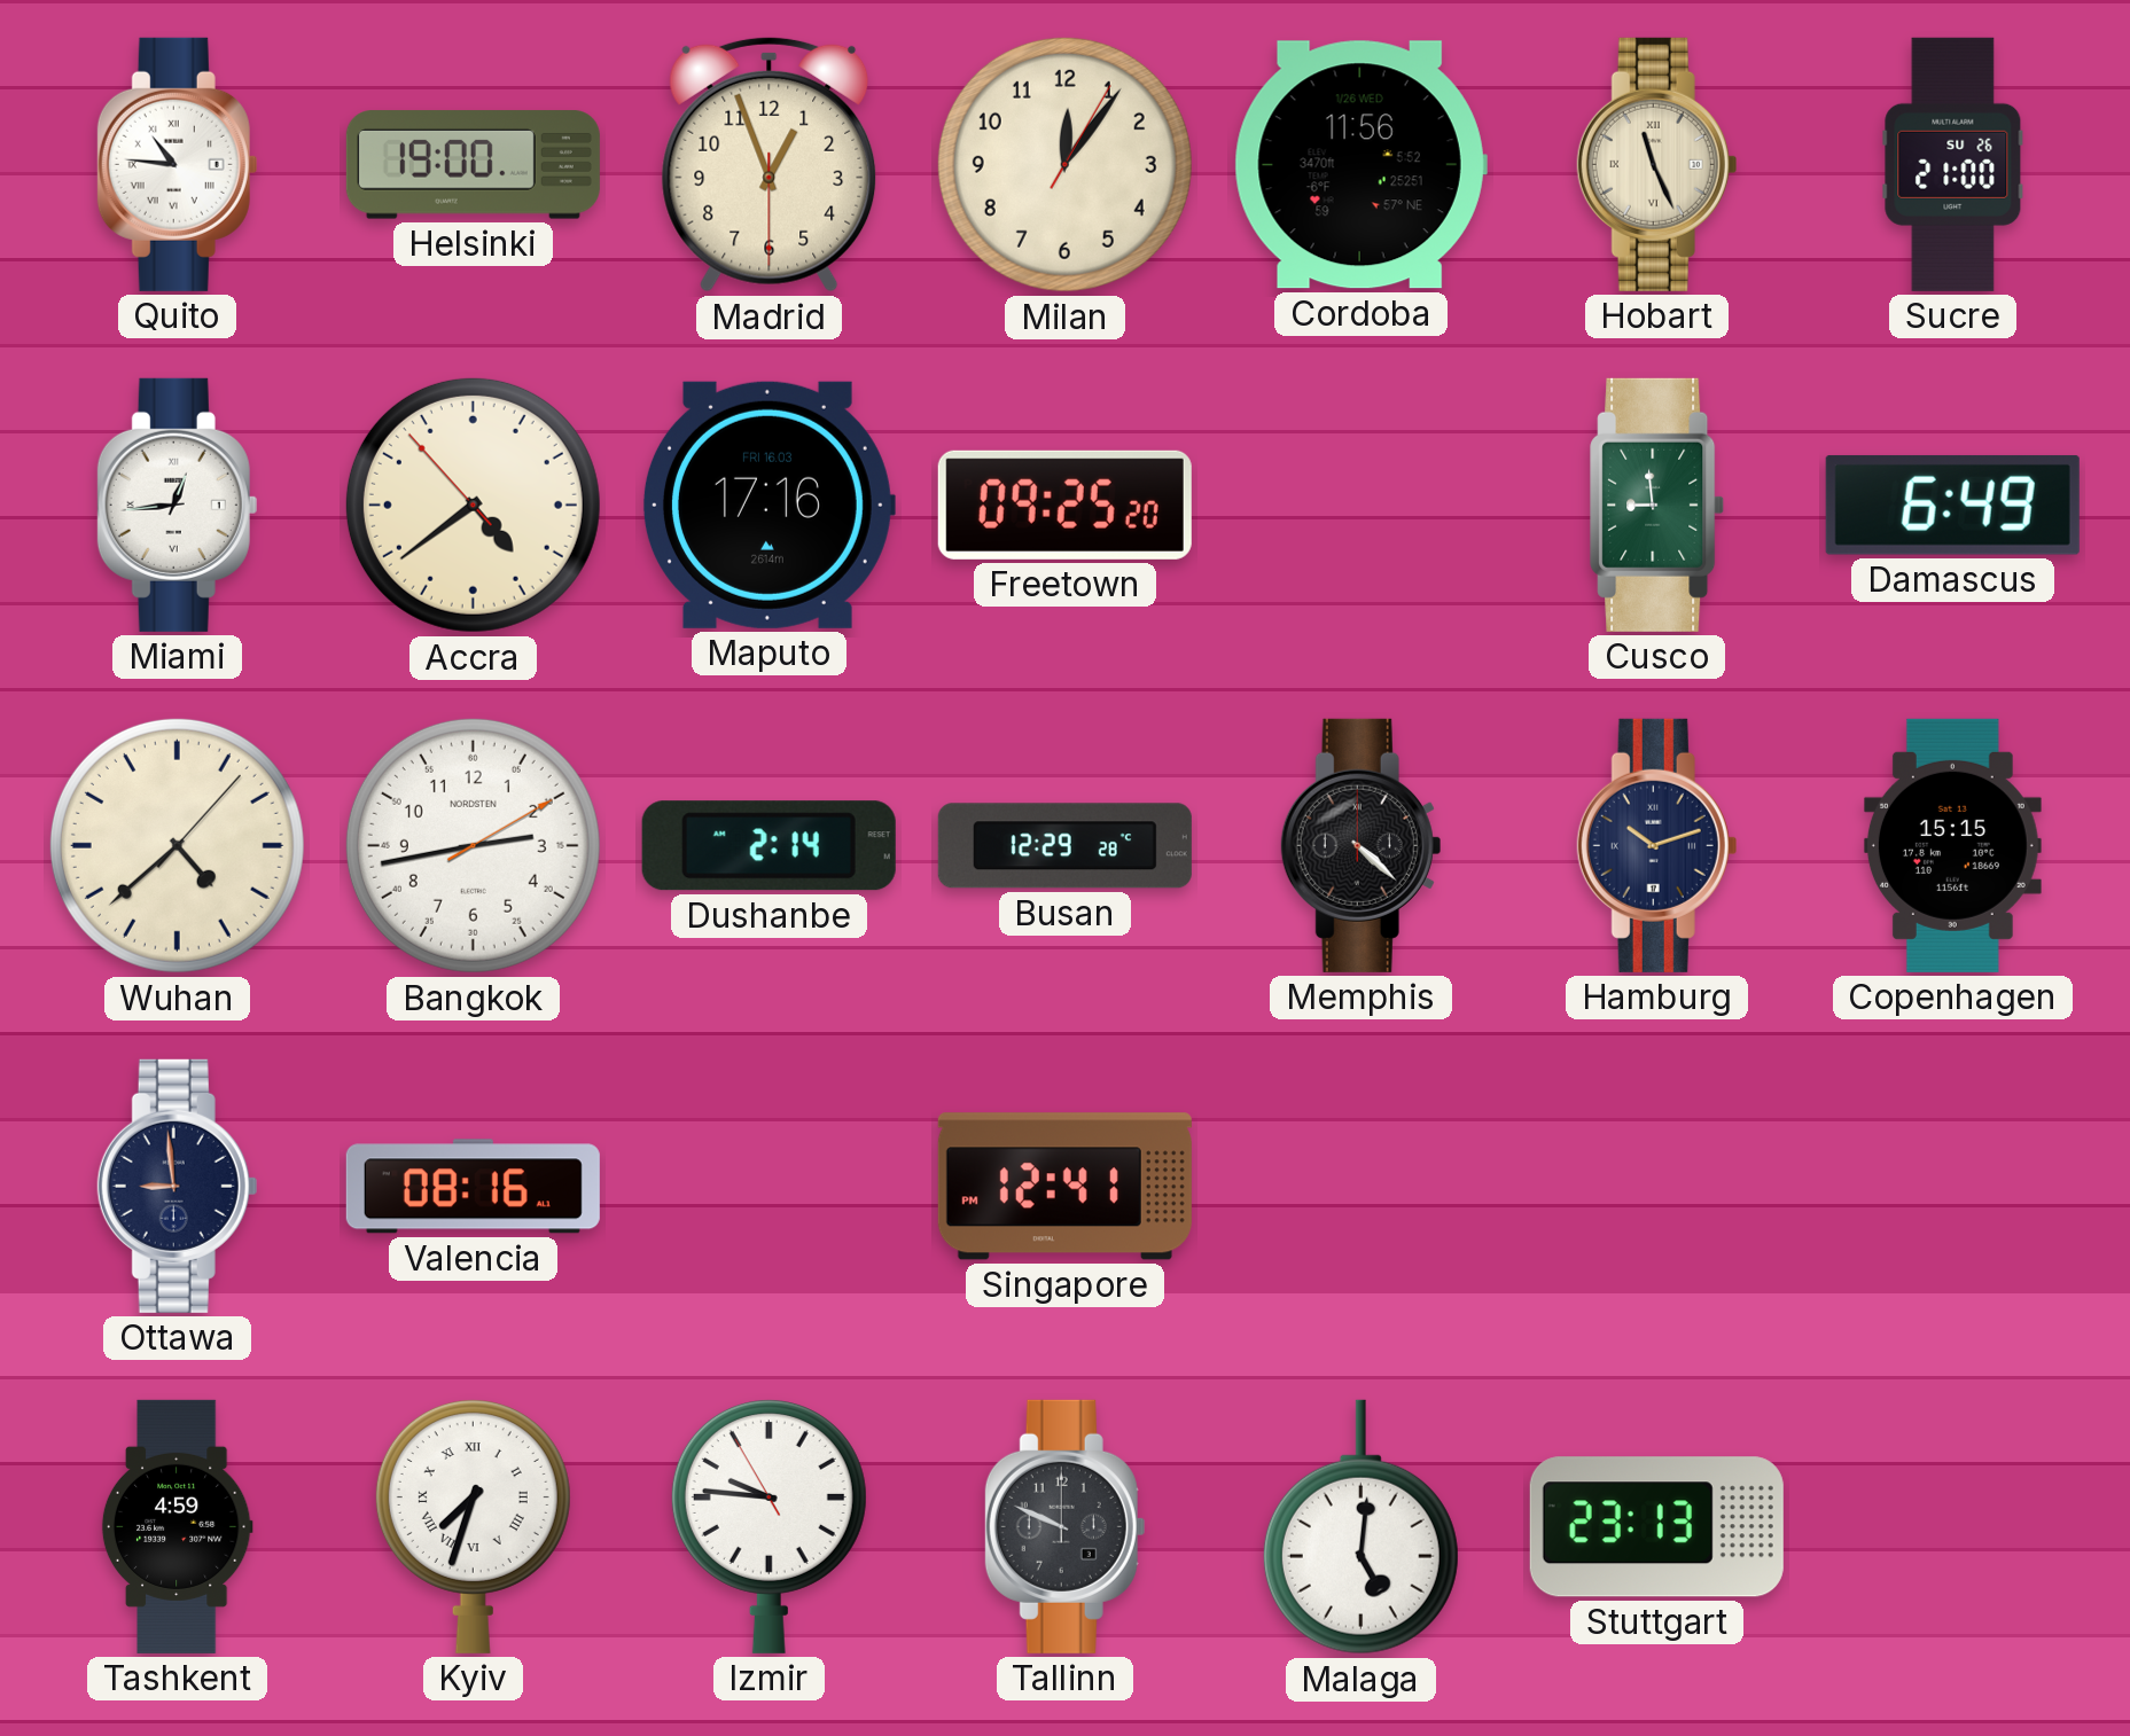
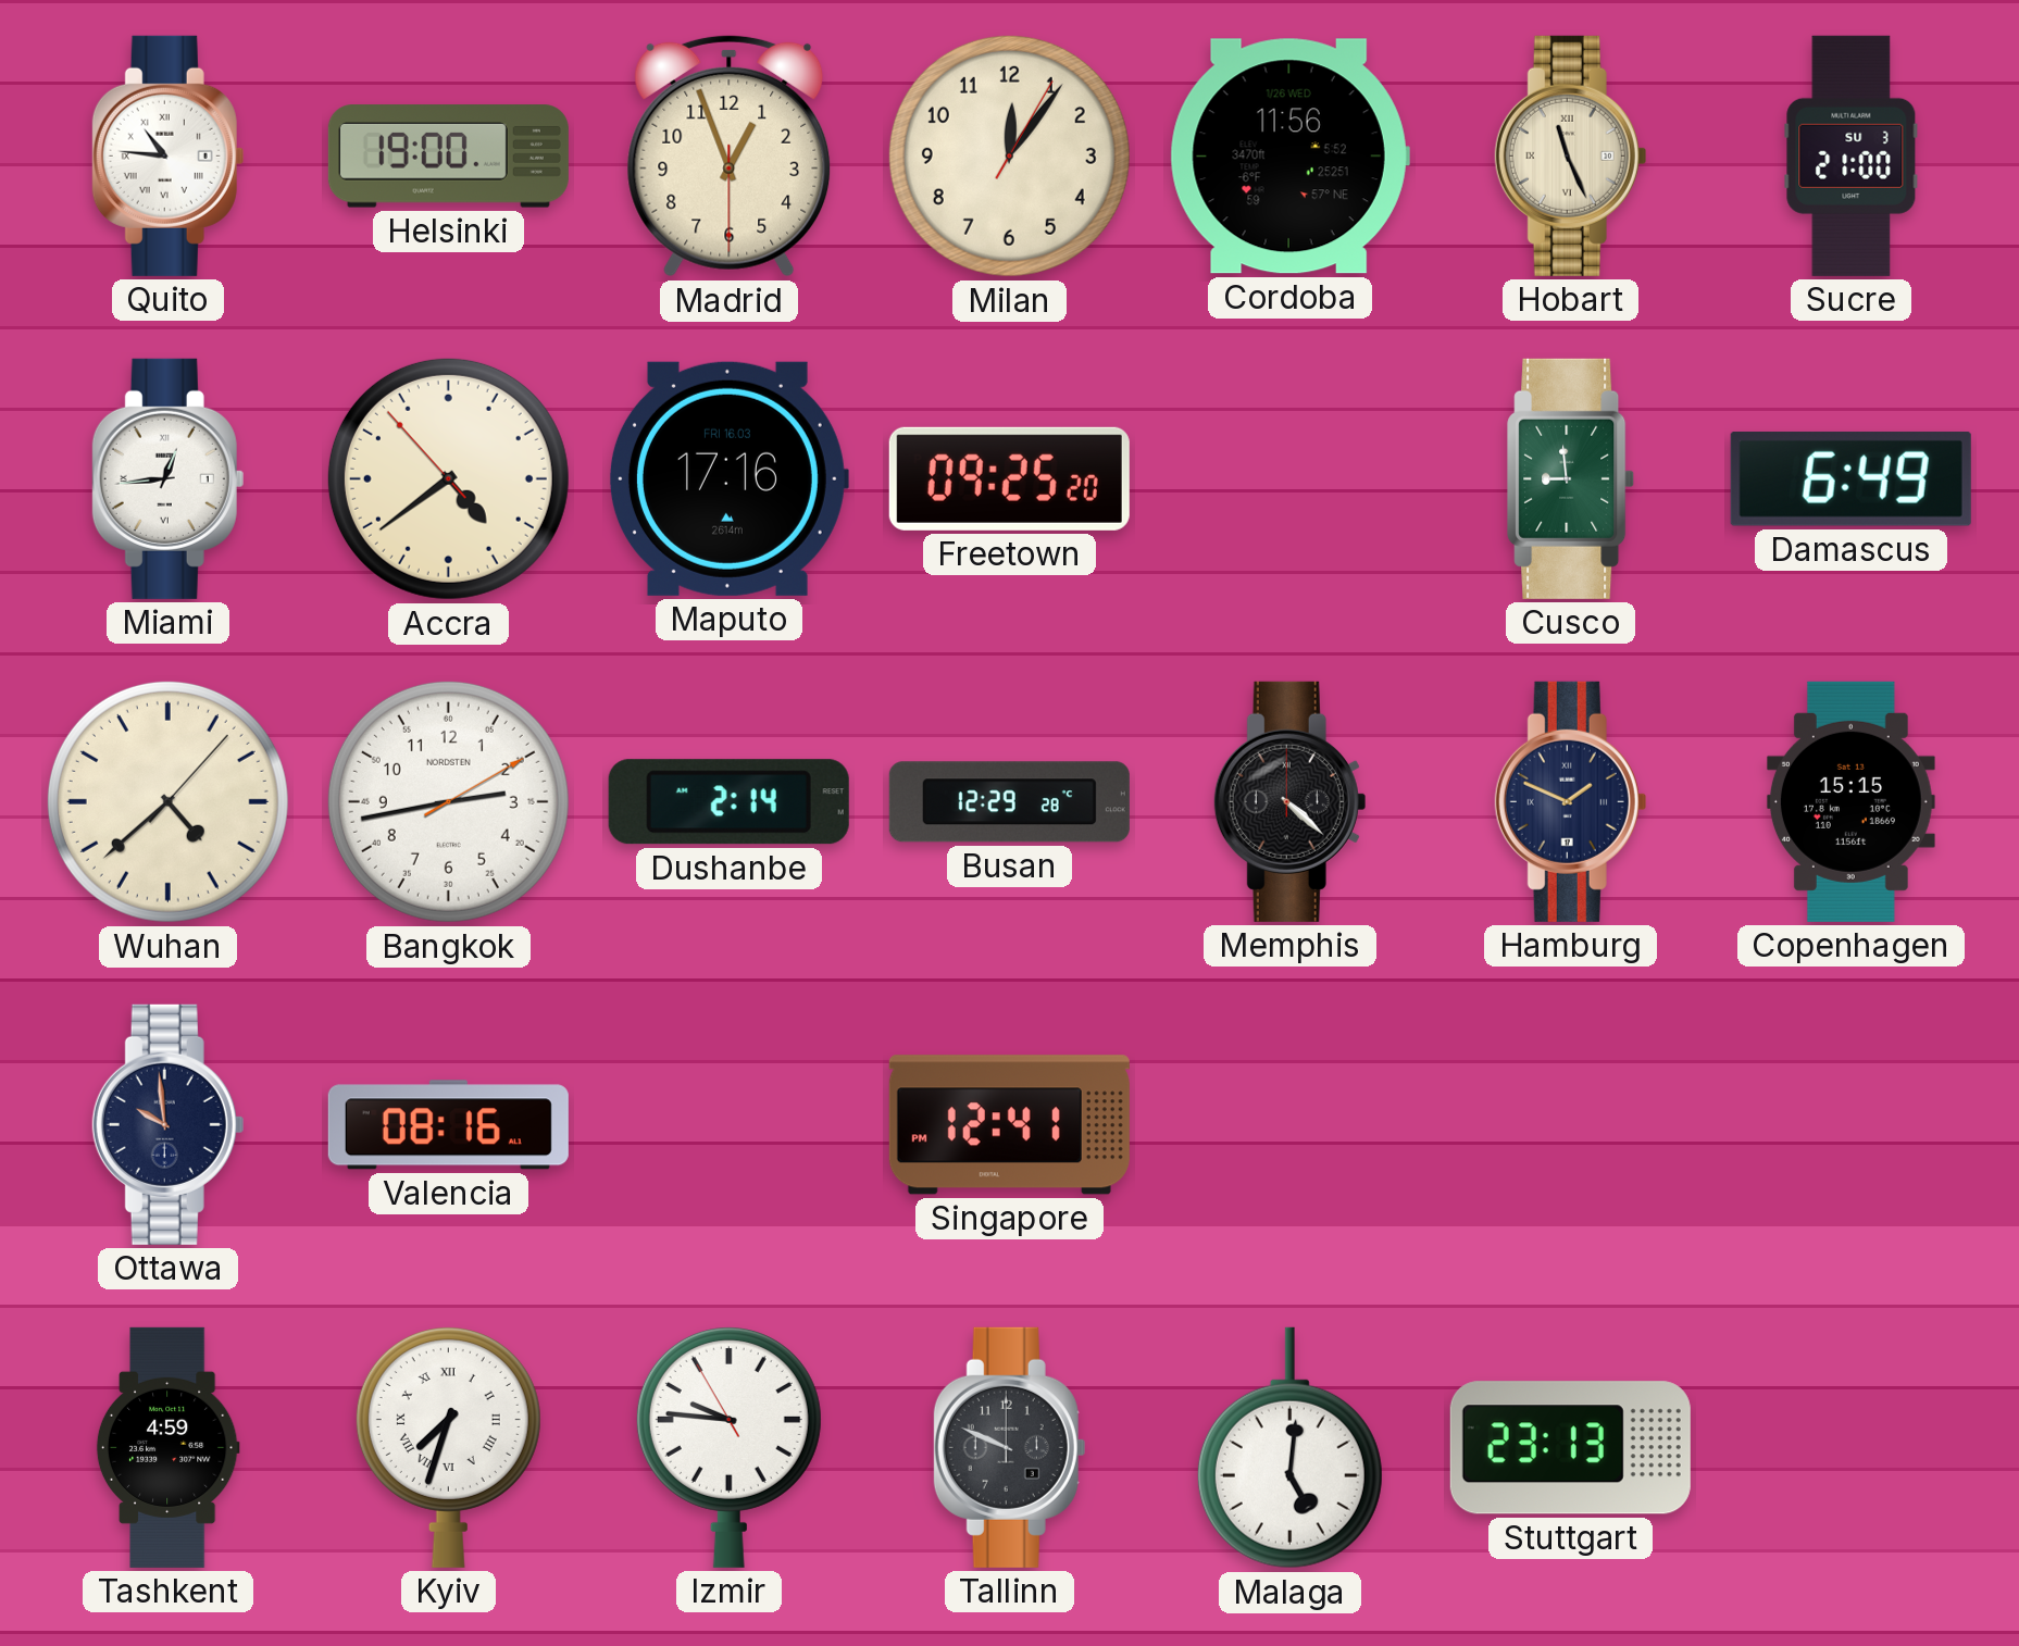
Sucre date: SU 26 -> SU 3 (1852, 155)
Hamburg: 10:12 -> 1:49 (1571, 801)
Ottawa: 8:59 -> 9:59 (169, 1124)
